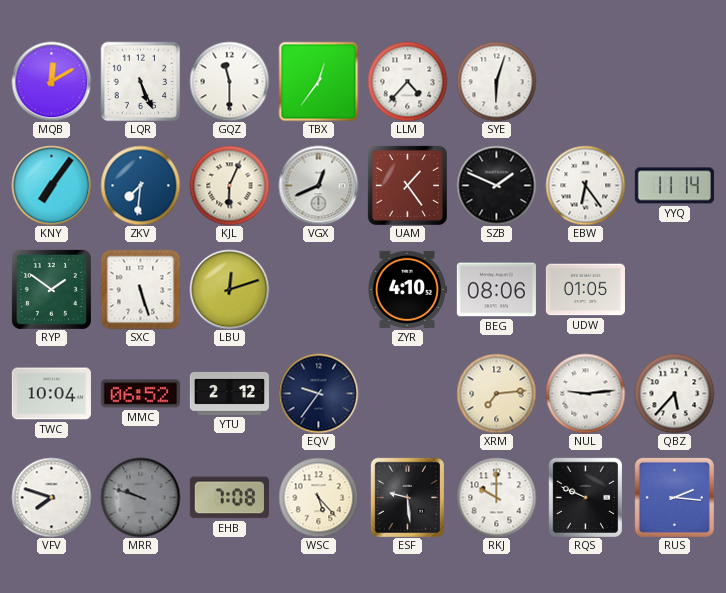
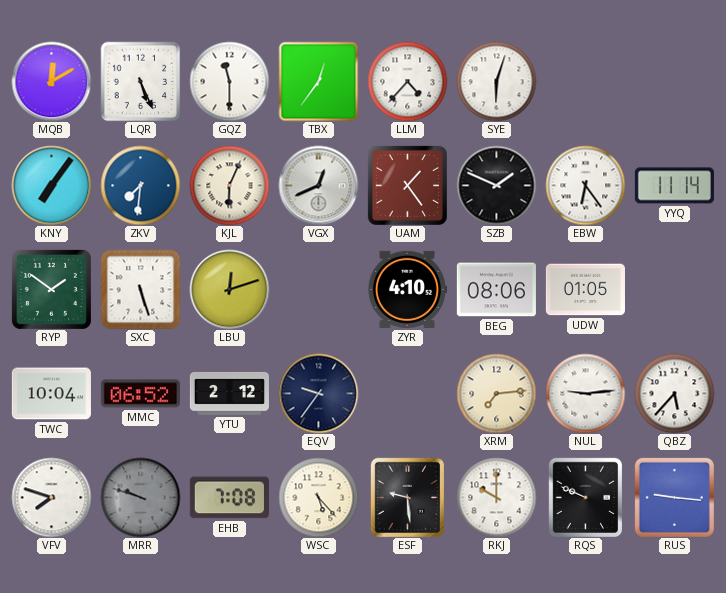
RUS: 2:16 -> 9:16 (674, 497)
